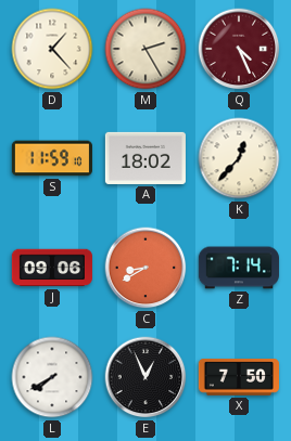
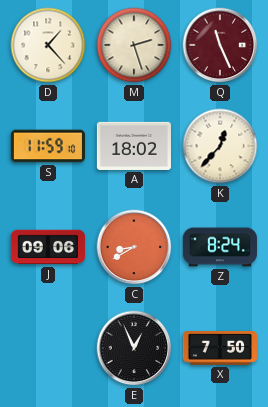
M: 2:25 -> 2:27 (134, 45)
Q: 4:26 -> 11:26 (220, 45)
Z: 7:14 -> 8:24 (220, 247)
L: 7:40 -> none (52, 377)
